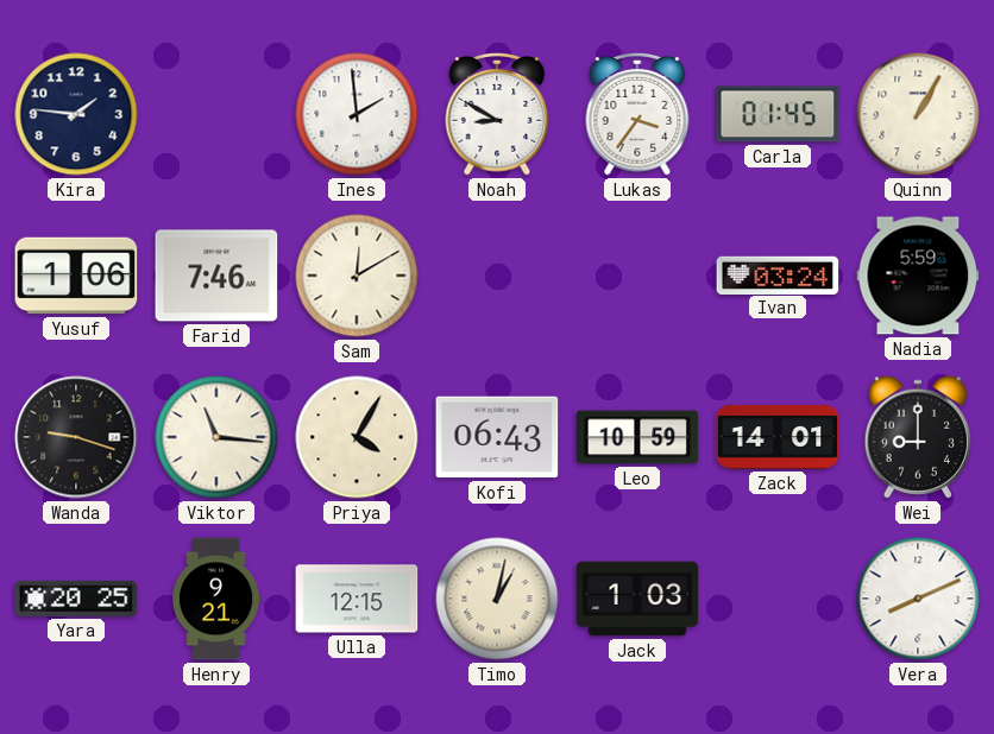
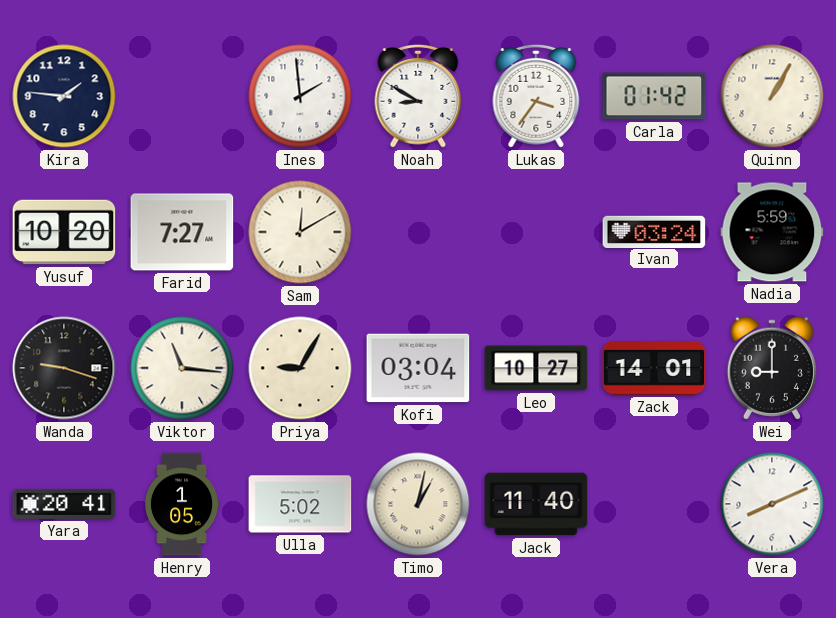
Carla: 01:45 -> 01:42 (654, 96)
Yusuf: 1:06 -> 10:20 (64, 232)
Farid: 7:46 -> 7:27 (182, 232)
Priya: 4:05 -> 9:05 (300, 368)
Kofi: 06:43 -> 03:04 (418, 368)
Leo: 10:59 -> 10:27 (536, 368)
Yara: 20:25 -> 20:41 (64, 504)
Henry: 9:21 -> 1:05 (182, 504)
Ulla: 12:15 -> 5:02 (300, 504)
Jack: 1:03 -> 11:40 (536, 504)
